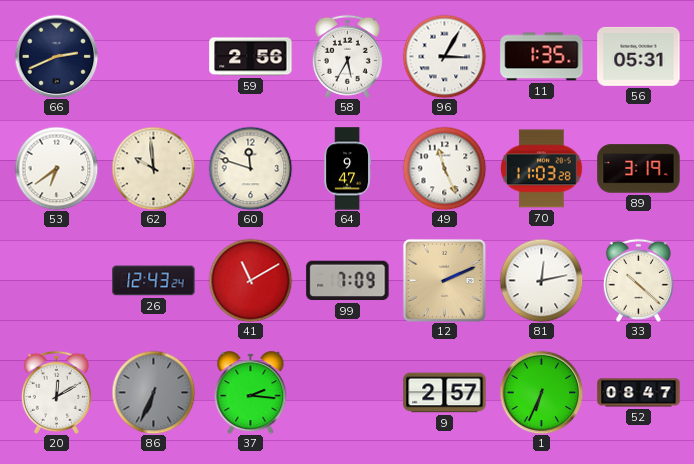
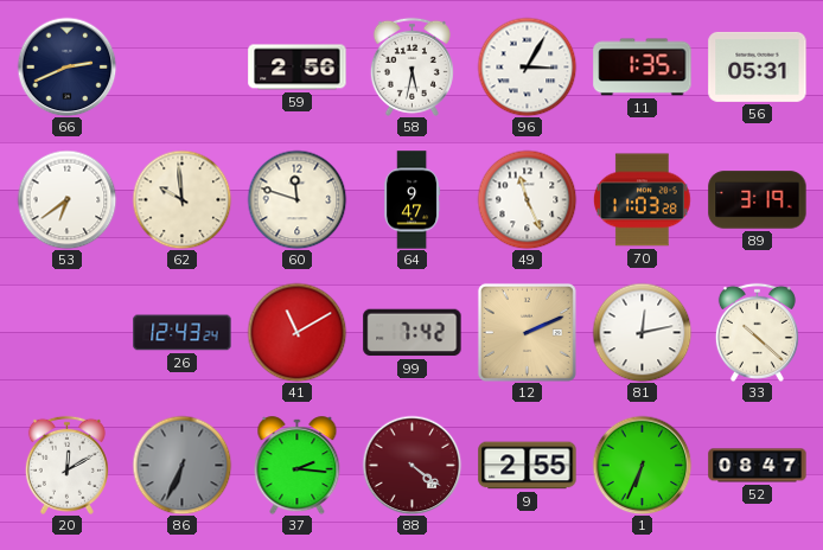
58: 5:35 -> 5:32 (411, 66)
99: 7:09 -> 7:42 (413, 333)
88: none -> 4:21 (411, 465)
9: 2:57 -> 2:55 (528, 466)
